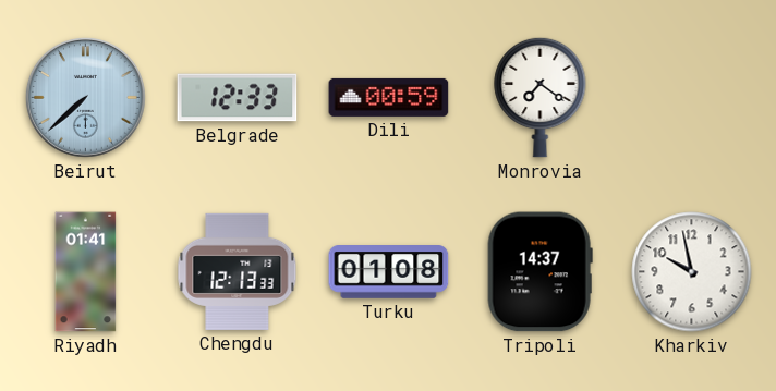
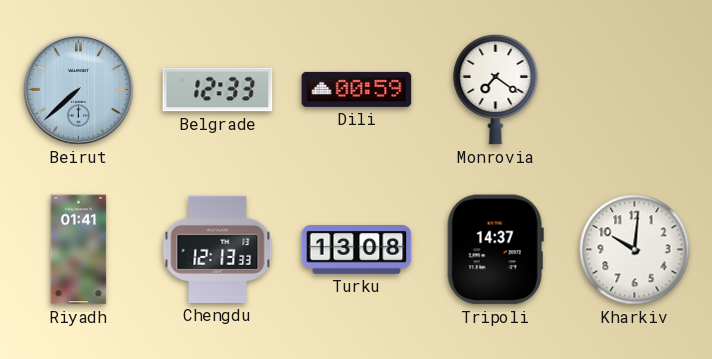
Turku: 01:08 -> 13:08 (357, 250)
Kharkiv: 9:58 -> 10:01 (635, 250)
